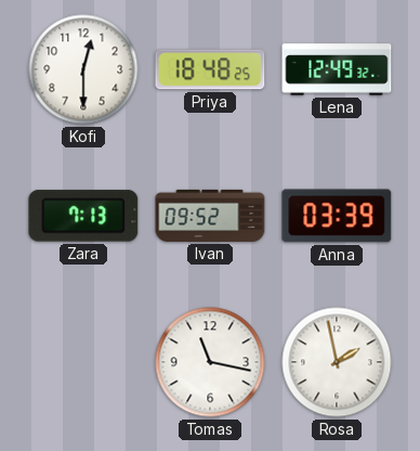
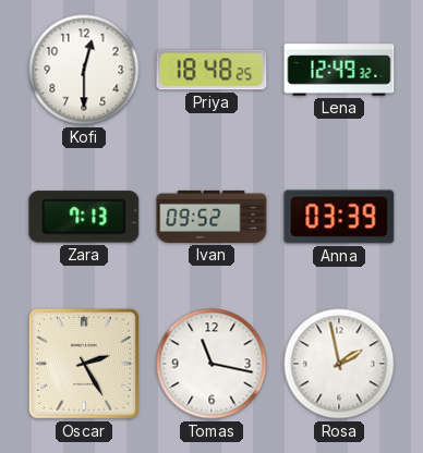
Oscar: none -> 2:25 (84, 364)
